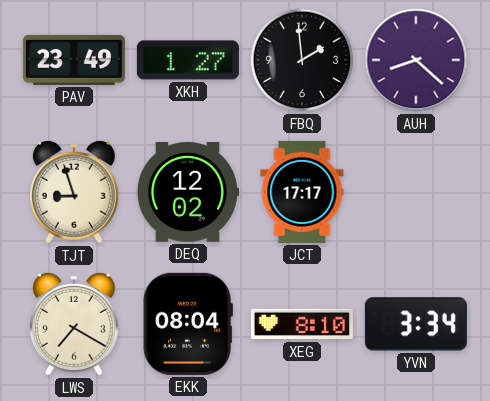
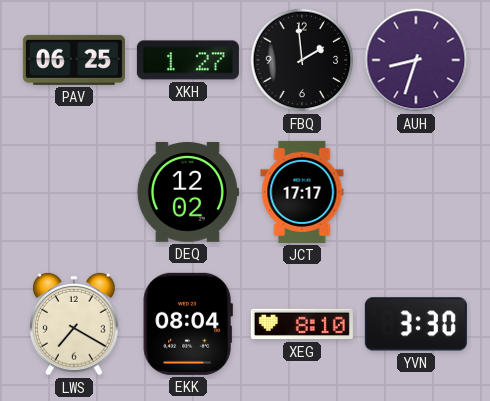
PAV: 23:49 -> 06:25 (74, 60)
AUH: 8:22 -> 8:33 (416, 60)
TJT: 8:57 -> none (75, 192)
YVN: 3:34 -> 3:30 (416, 324)
